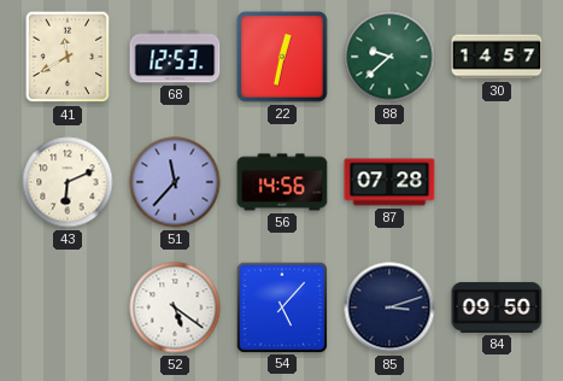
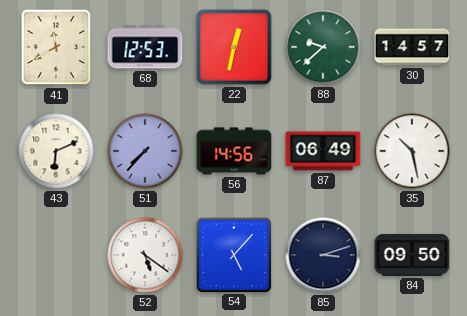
51: 11:37 -> 7:37 (145, 151)
87: 07:28 -> 06:49 (323, 151)
35: none -> 10:28 (412, 151)
